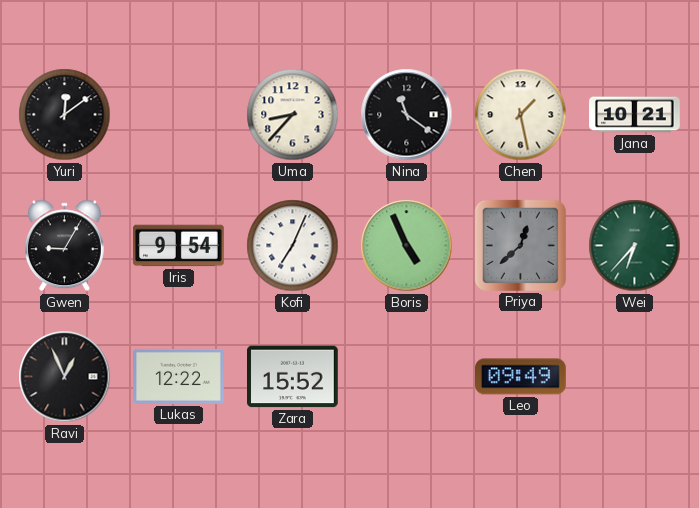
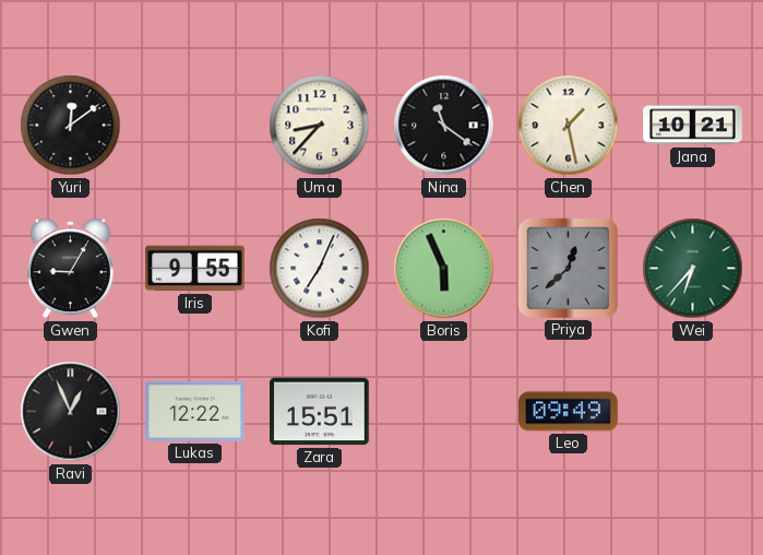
Iris: 9:54 -> 9:55 (195, 269)
Boris: 4:56 -> 5:56 (444, 269)
Zara: 15:52 -> 15:51 (320, 412)
